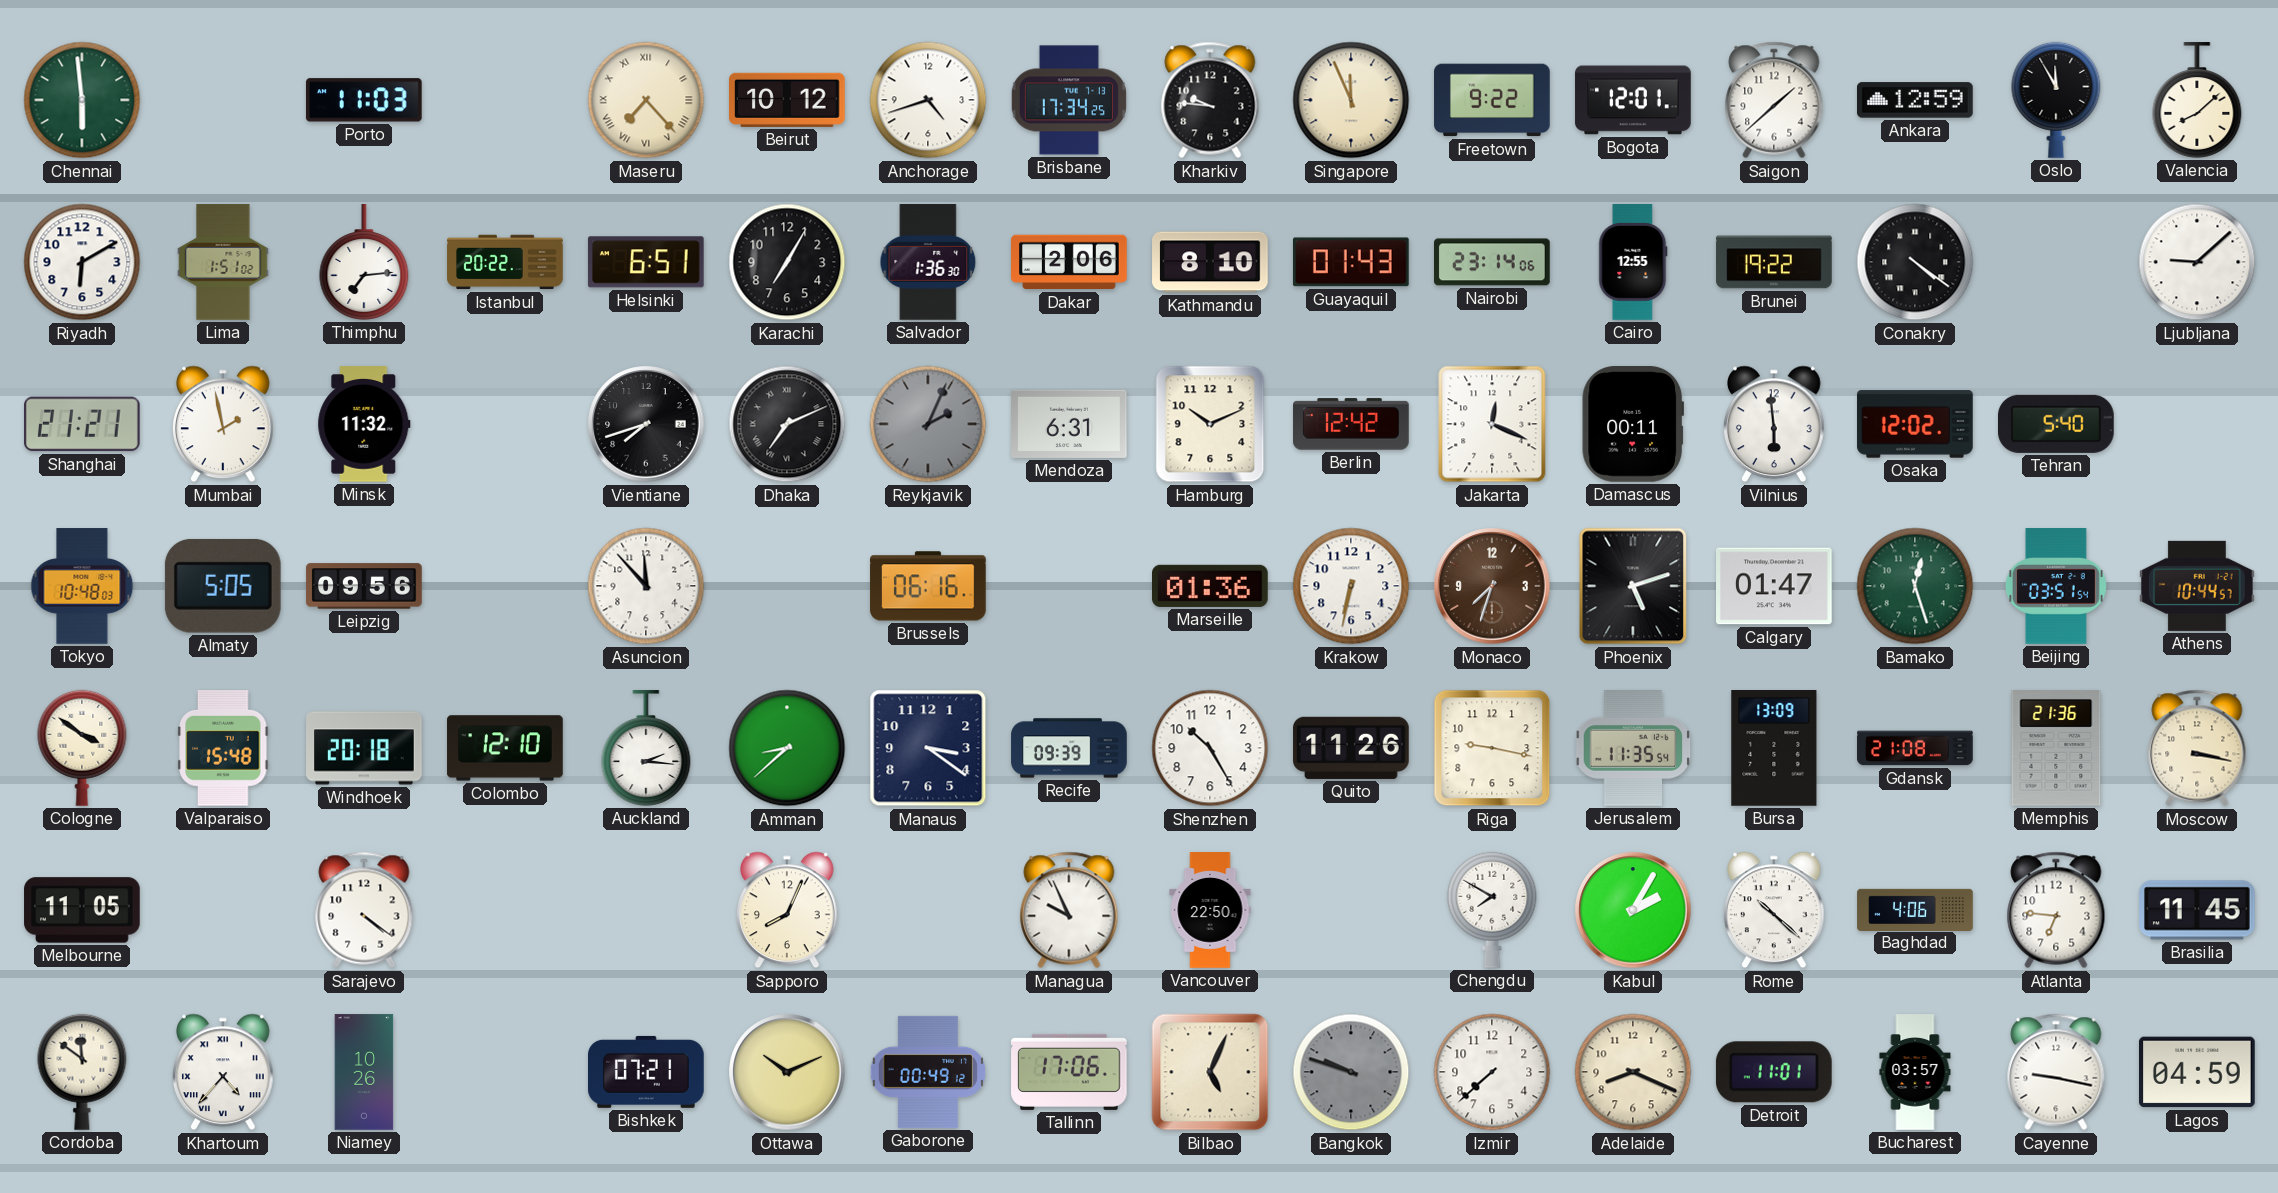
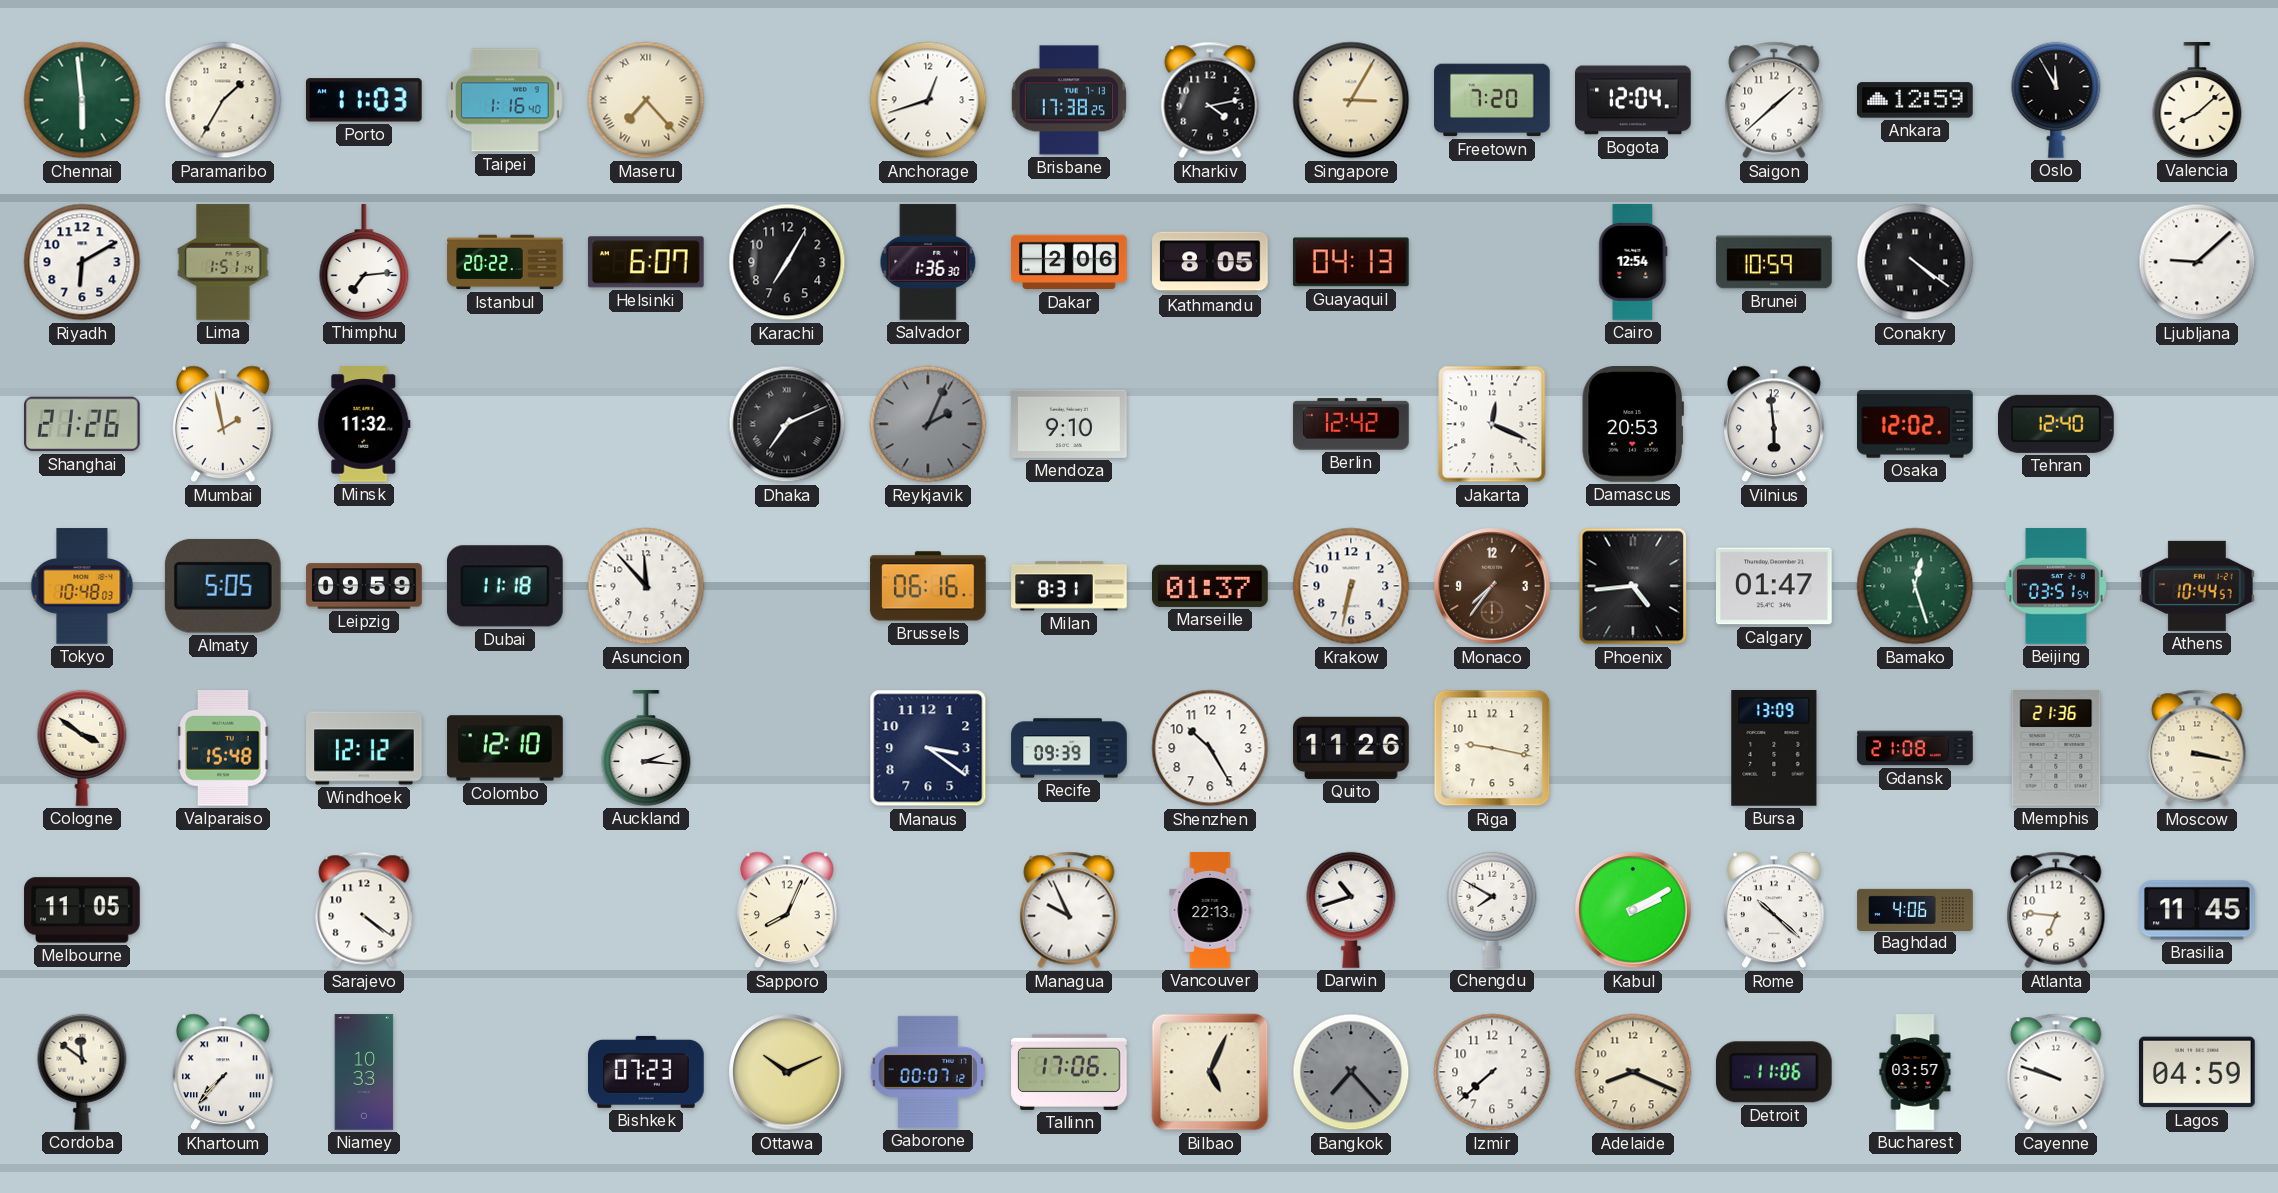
Paramaribo: none -> 1:35 (223, 100)
Taipei: none -> 1:16 (506, 100)
Beirut: 10:12 -> none (787, 100)
Anchorage: 4:42 -> 12:42 (928, 100)
Brisbane: 17:34 -> 17:38 (1069, 100)
Kharkiv: 9:46 -> 4:13 (1210, 100)
Singapore: 11:56 -> 3:05 (1351, 100)
Freetown: 9:22 -> 7:20 (1492, 100)
Bogota: 12:01 -> 12:04 (1633, 100)
Lima: 1:51:02 -> 1:51:14 (223, 262)
Helsinki: 6:51 -> 6:07 (646, 262)
Kathmandu: 8:10 -> 8:05 (1210, 262)
Guayaquil: 01:43 -> 04:13 (1351, 262)
Nairobi: 23:14 -> none (1493, 262)
Cairo: 12:55 -> 12:54 (1633, 262)
Brunei: 19:22 -> 10:59 (1774, 262)
Shanghai: 21:21 -> 21:26 (83, 424)
Vientiane: 7:42 -> none (646, 424)
Mendoza: 6:31 -> 9:10 (1069, 424)
Hamburg: 10:11 -> none (1210, 424)
Damascus: 00:11 -> 20:53 (1633, 425)
Tehran: 5:40 -> 12:40 (2057, 424)
Leipzig: 09:56 -> 09:59 (364, 586)
Dubai: none -> 11:18 (505, 586)
Milan: none -> 8:31 (1069, 586)
Marseille: 01:36 -> 01:37 (1211, 586)
Monaco: 7:33 -> 7:36 (1492, 586)
Phoenix: 5:12 -> 4:44 (1633, 586)
Windhoek: 20:18 -> 12:12 (364, 748)
Amman: 8:38 -> none (787, 748)
Jerusalem: 11:35 -> none (1633, 748)
Vancouver: 22:50 -> 22:13 (1210, 910)
Darwin: none -> 10:42 (1351, 910)
Kabul: 2:05 -> 2:10 (1633, 910)
Khartoum: 4:37 -> 7:37 (223, 1072)
Niamey: 10:26 -> 10:33 (364, 1072)
Bishkek: 07:21 -> 07:23 (647, 1072)
Gaborone: 00:49 -> 00:07 (928, 1072)
Bangkok: 9:48 -> 7:23 (1351, 1072)
Detroit: 11:01 -> 11:06 (1774, 1072)
Cayenne: 9:17 -> 9:48 (2056, 1072)
